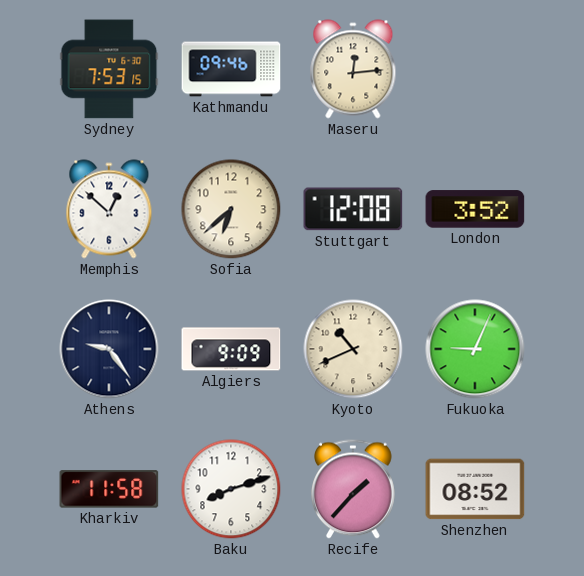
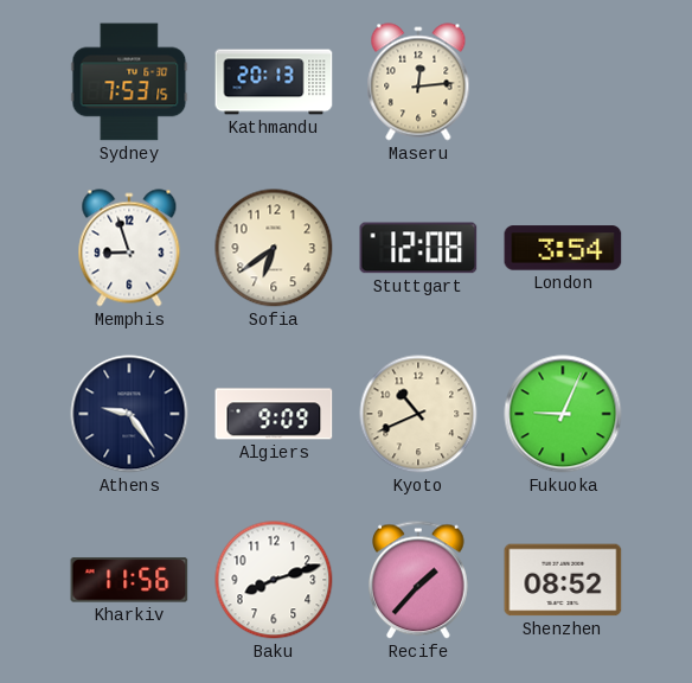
Kathmandu: 09:46 -> 20:13 (274, 82)
Memphis: 12:52 -> 8:57 (129, 248)
Sofia: 6:38 -> 6:39 (274, 248)
London: 3:52 -> 3:54 (563, 248)
Kharkiv: 11:58 -> 11:56 (129, 580)
